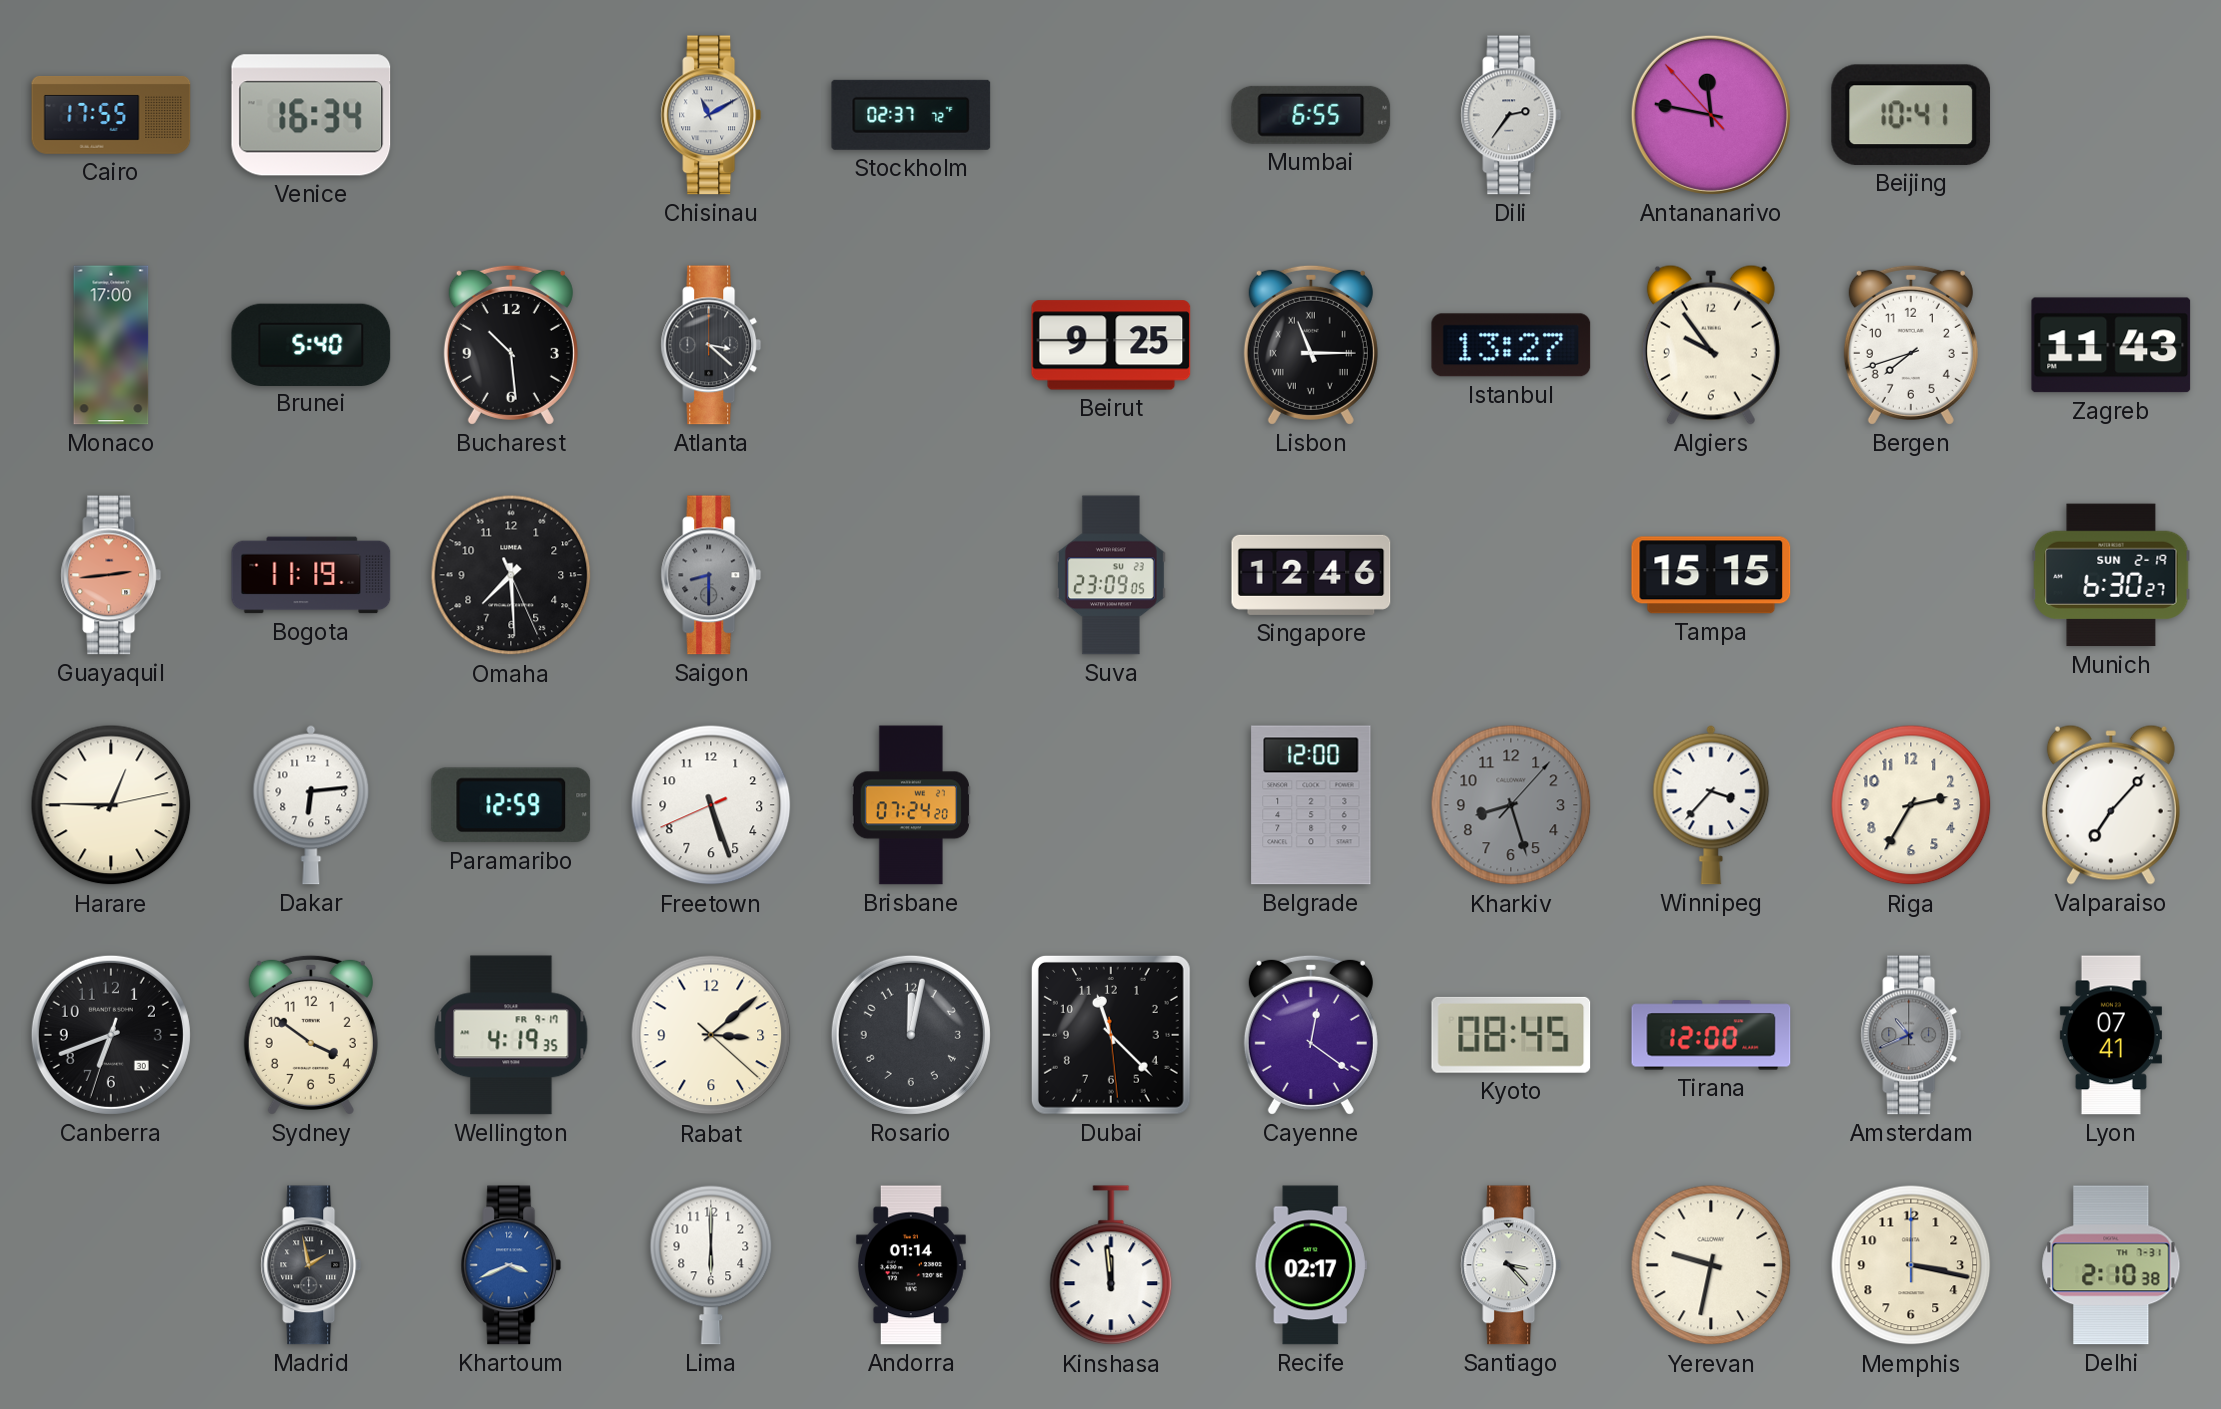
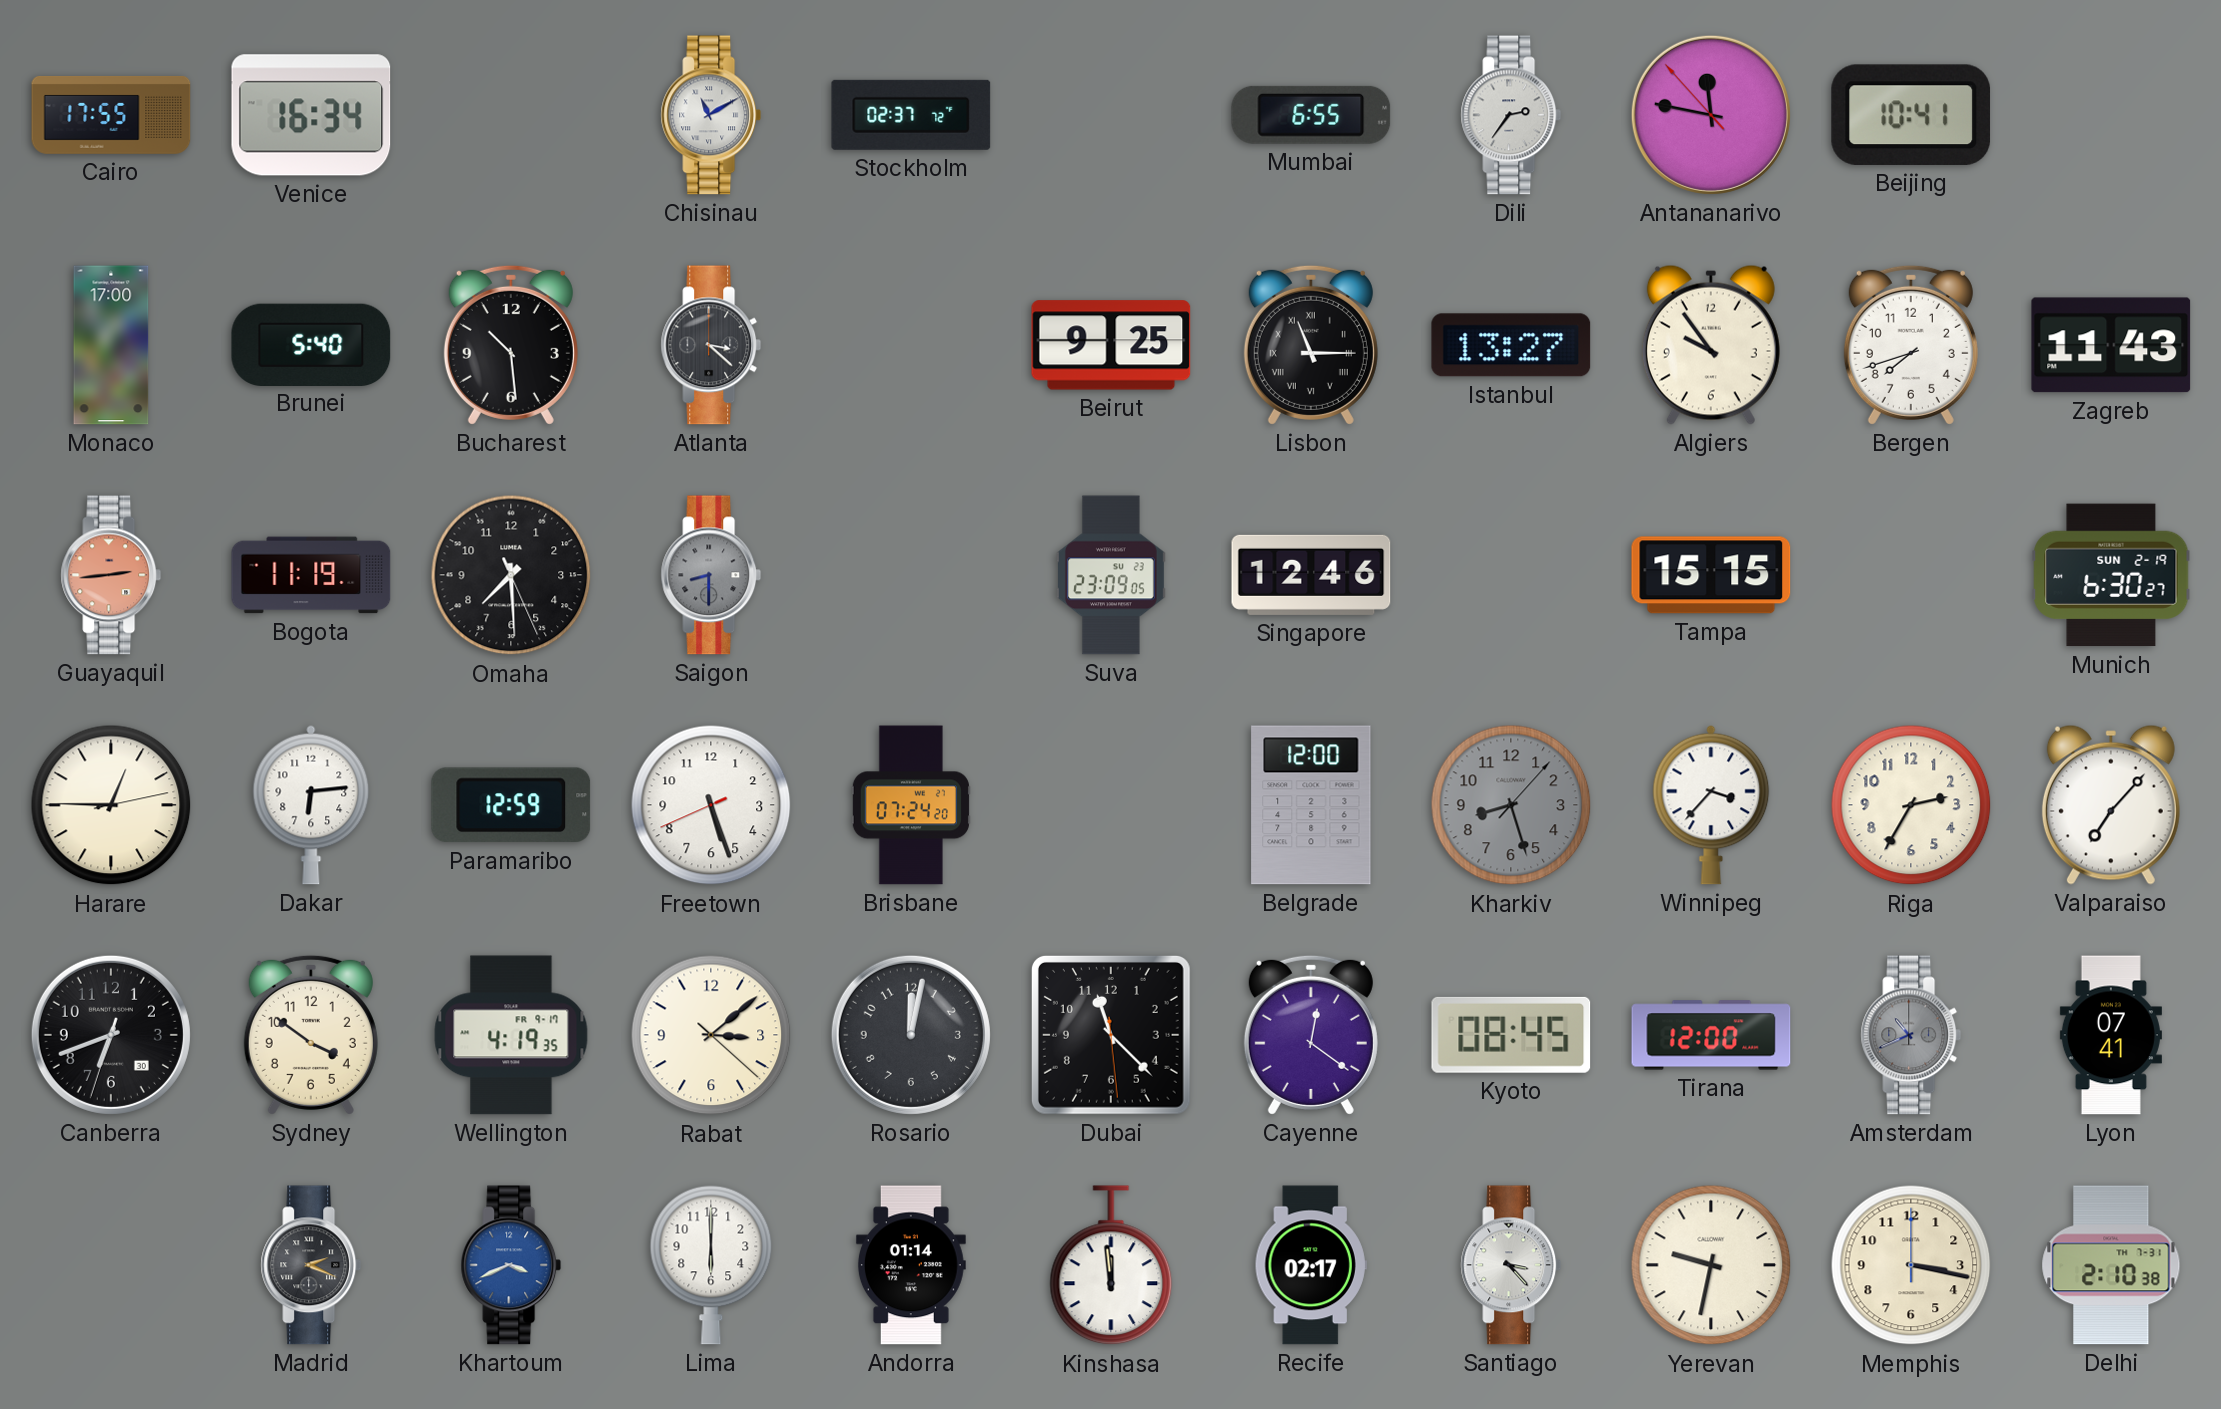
Madrid: 1:58 -> 2:19 (311, 1265)
